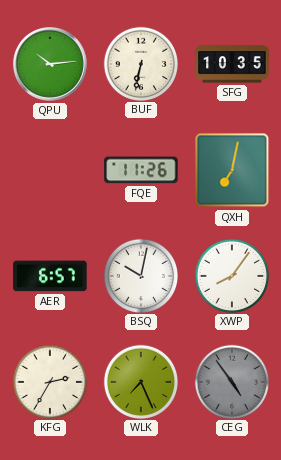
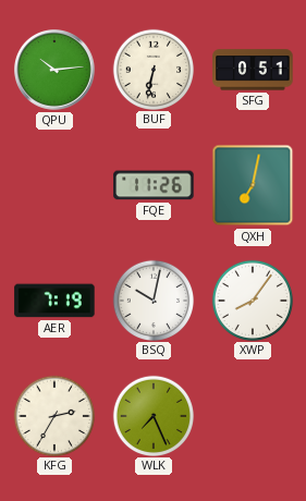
SFG: 10:35 -> 0:51 (253, 70)
AER: 6:57 -> 7:19 (54, 301)
CEG: 4:54 -> none (231, 381)
